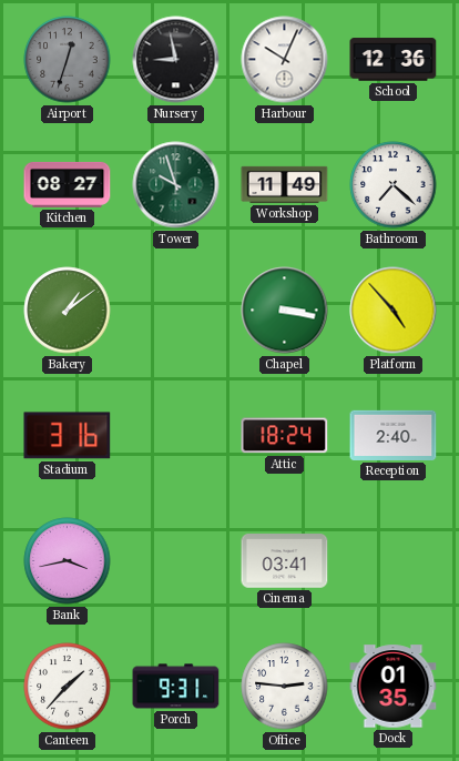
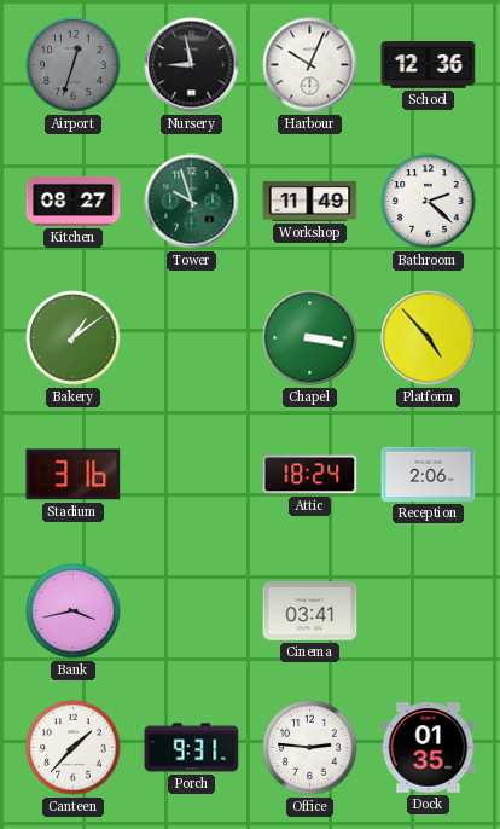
Bathroom: 7:22 -> 2:22 (429, 202)
Reception: 2:40 -> 2:06 (429, 474)
